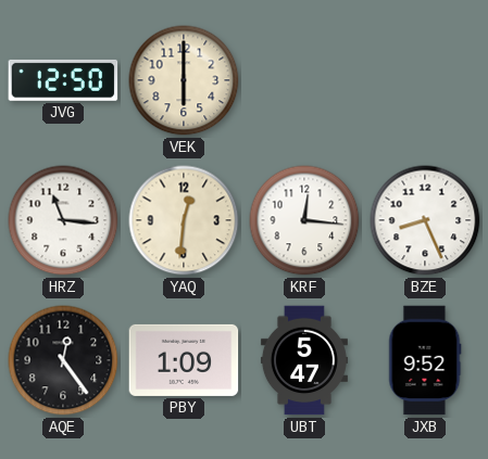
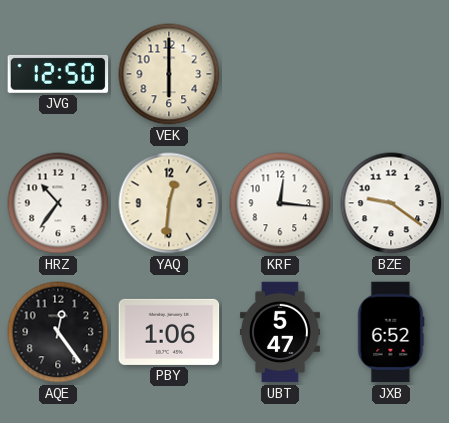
HRZ: 11:16 -> 10:36 (58, 203)
BZE: 8:26 -> 9:21 (391, 203)
PBY: 1:09 -> 1:06 (169, 332)
JXB: 9:52 -> 6:52 (391, 332)
